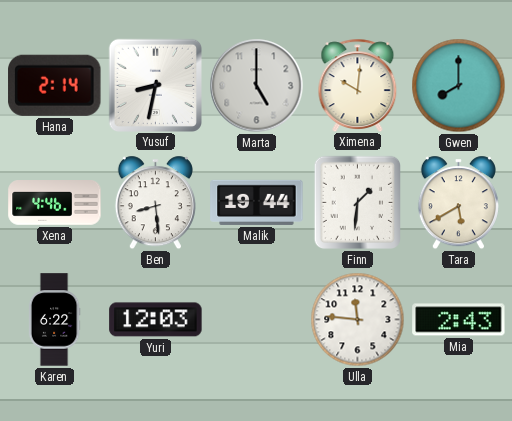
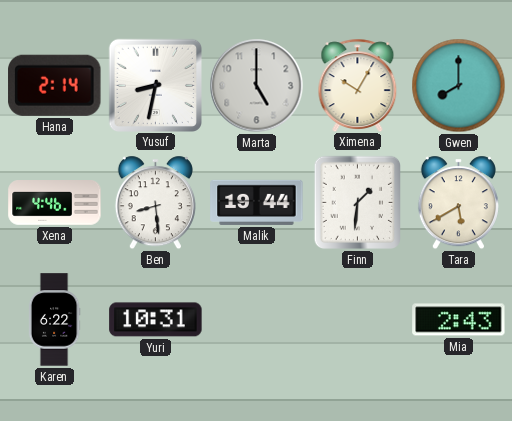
Ximena: 10:01 -> 10:05 (358, 85)
Yuri: 12:03 -> 10:31 (156, 320)
Ulla: 11:46 -> none (358, 320)
